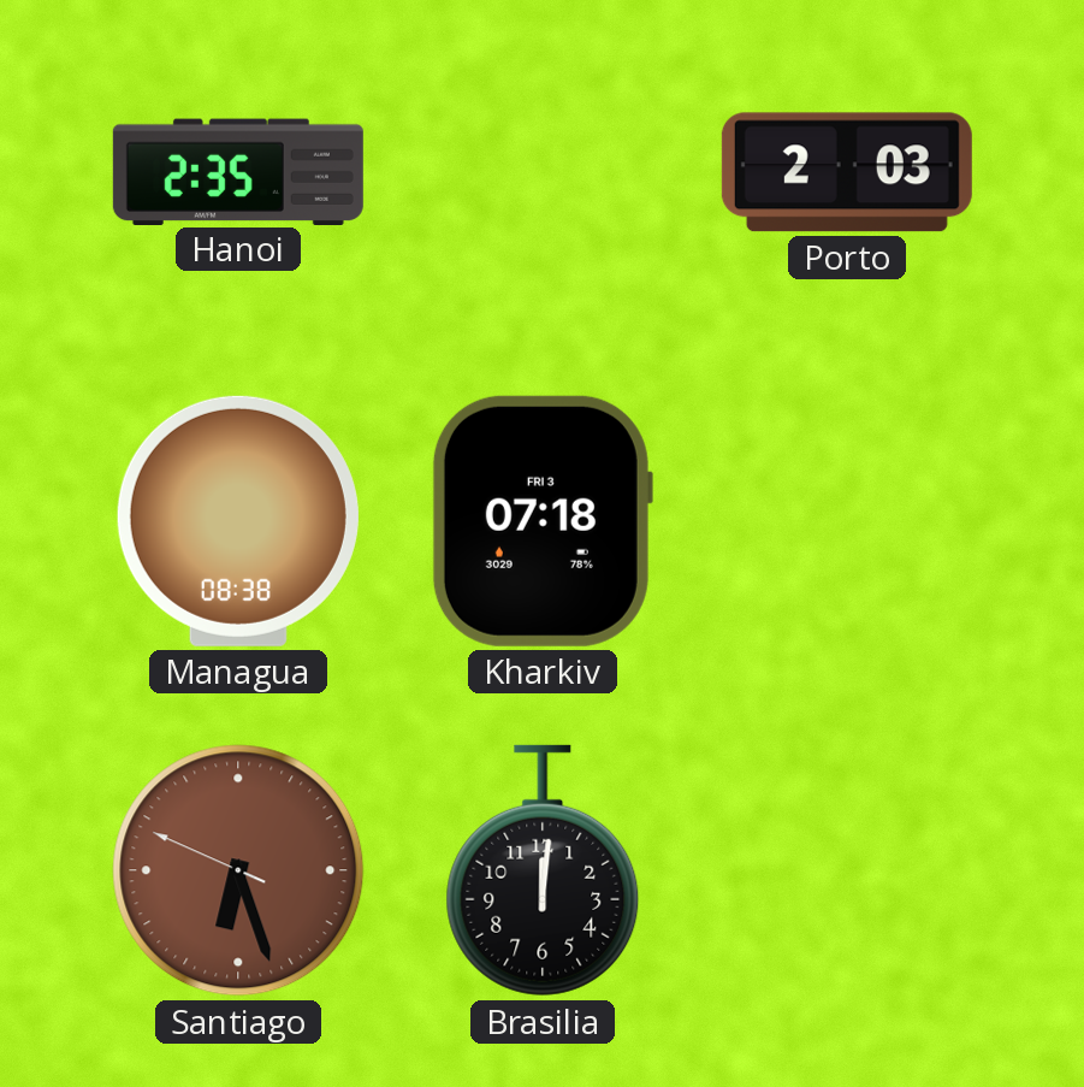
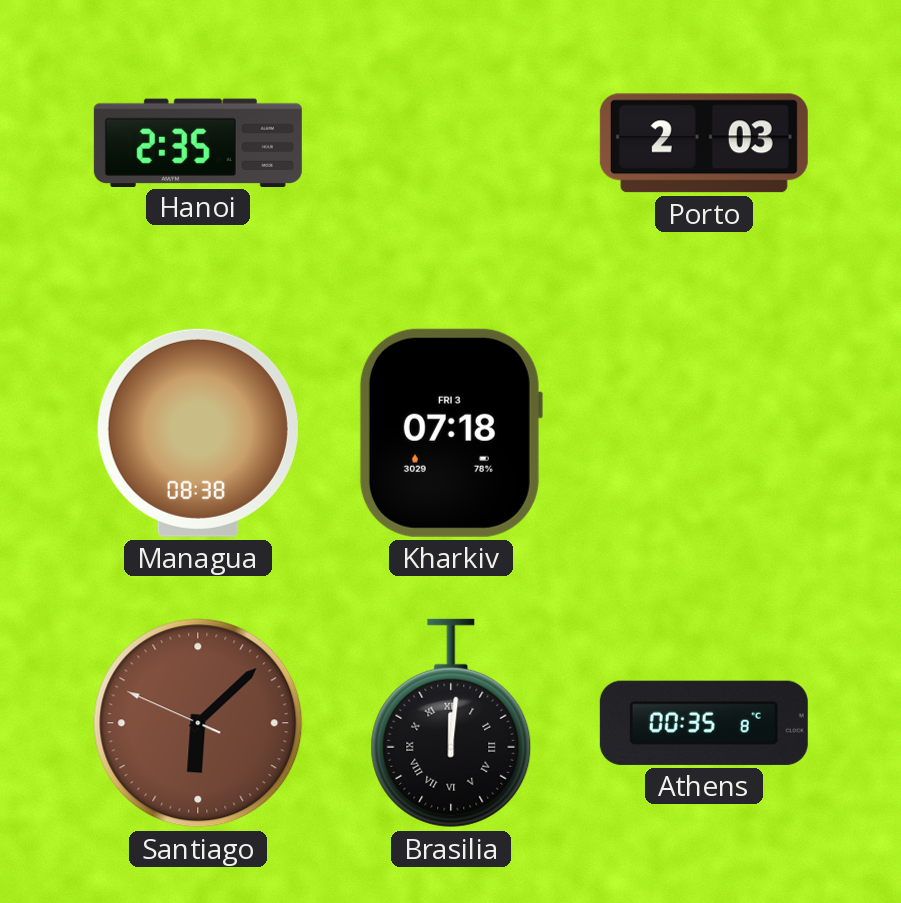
Santiago: 6:26 -> 6:07 (198, 723)
Brasilia numerals: Arabic -> Roman (451, 723)
Athens: none -> 00:35 (704, 723)
